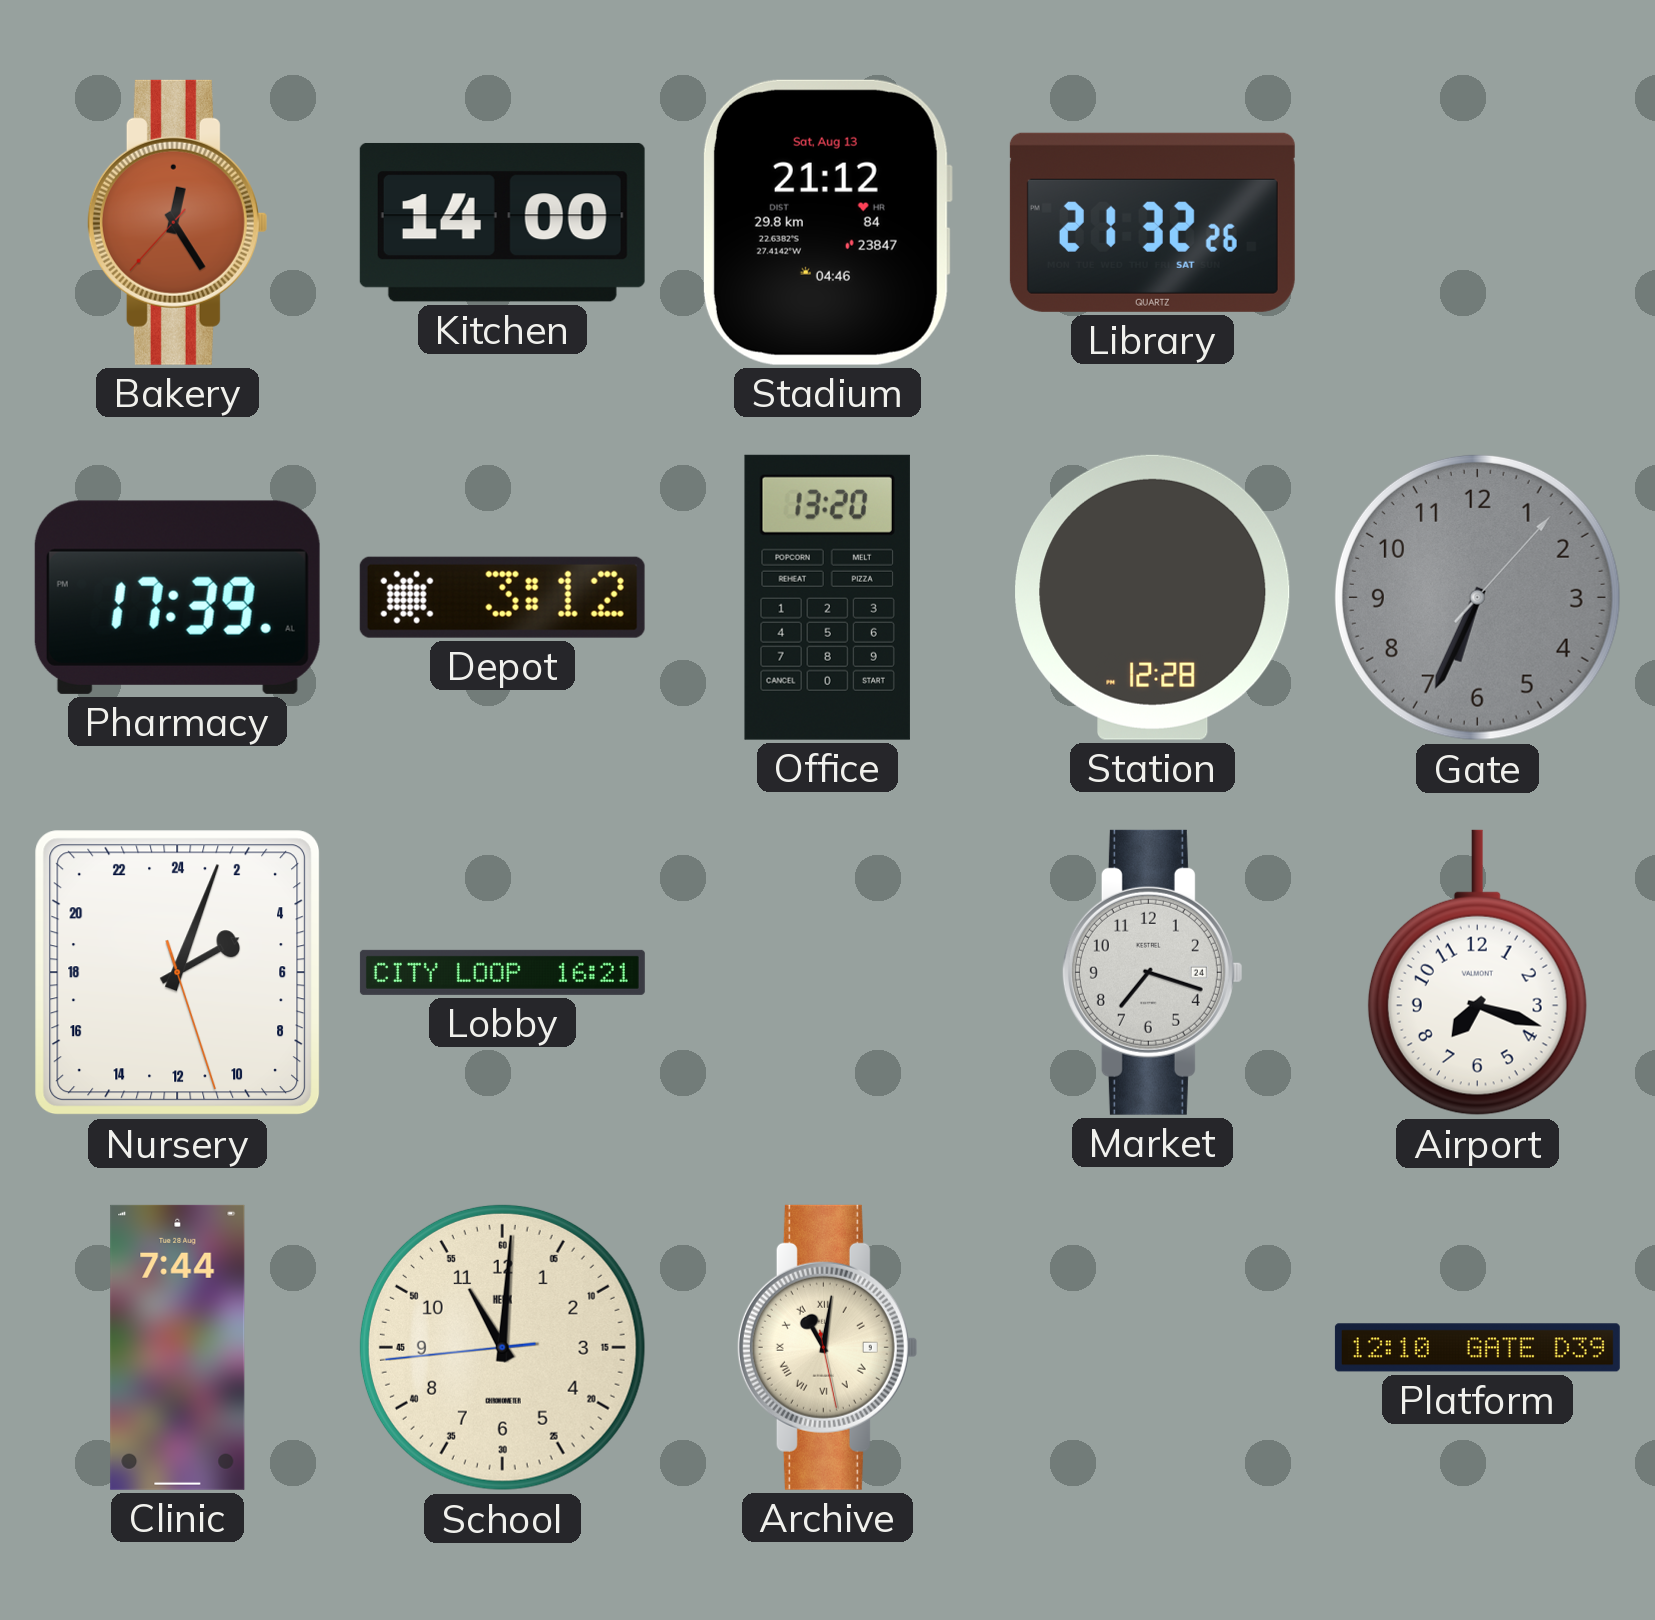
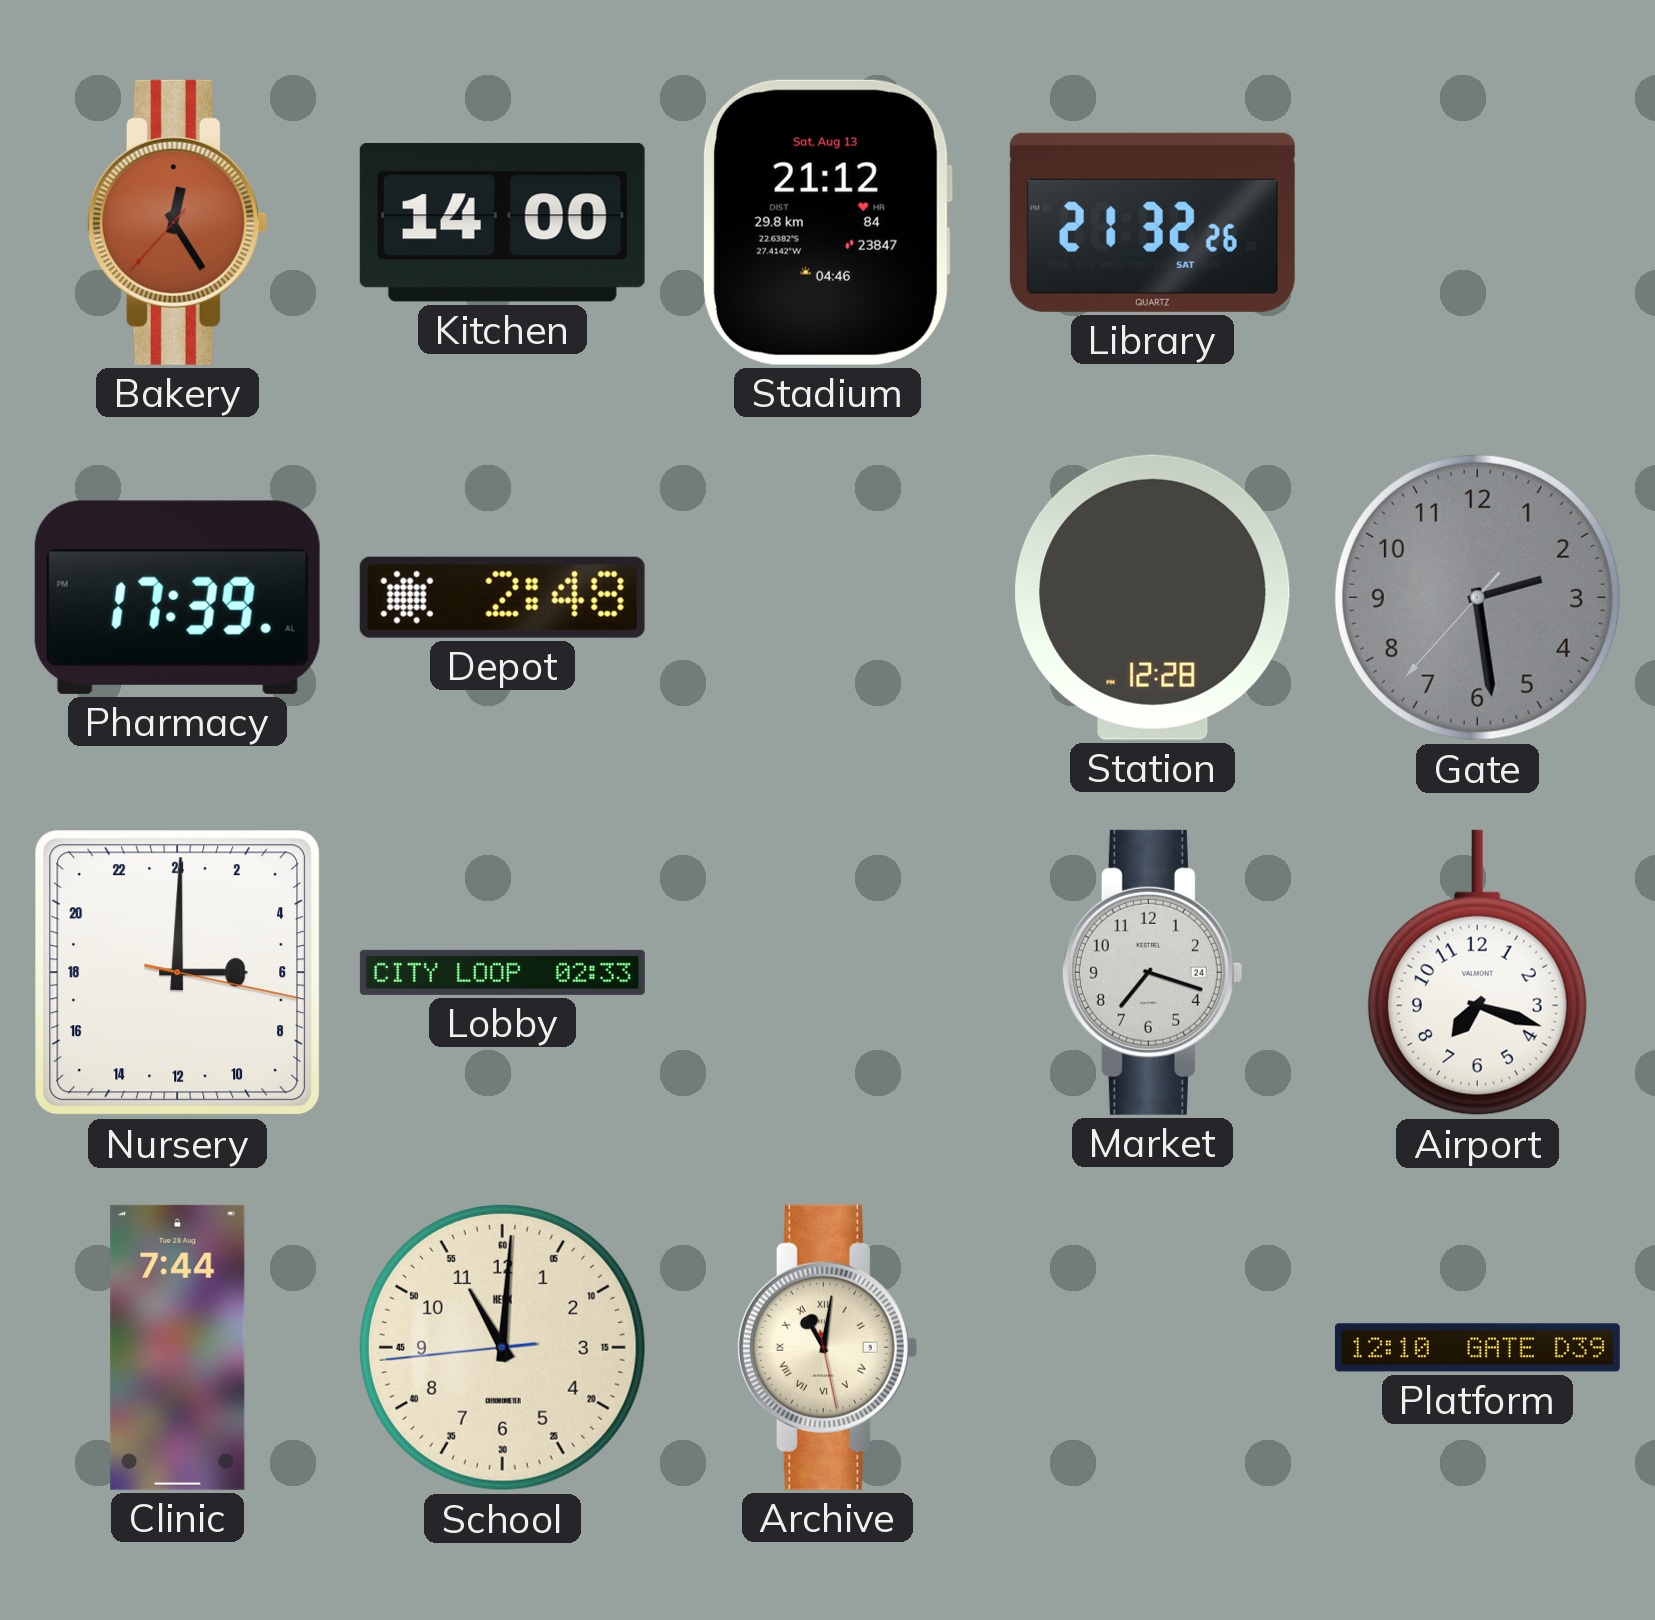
Depot: 3:12 -> 2:48 (502, 597)
Office: 13:20 -> none (827, 597)
Gate: 6:34 -> 2:28 (1477, 597)
Nursery: 4:03 -> 6:00 (178, 973)
Lobby: 16:21 -> 02:33 (502, 972)
